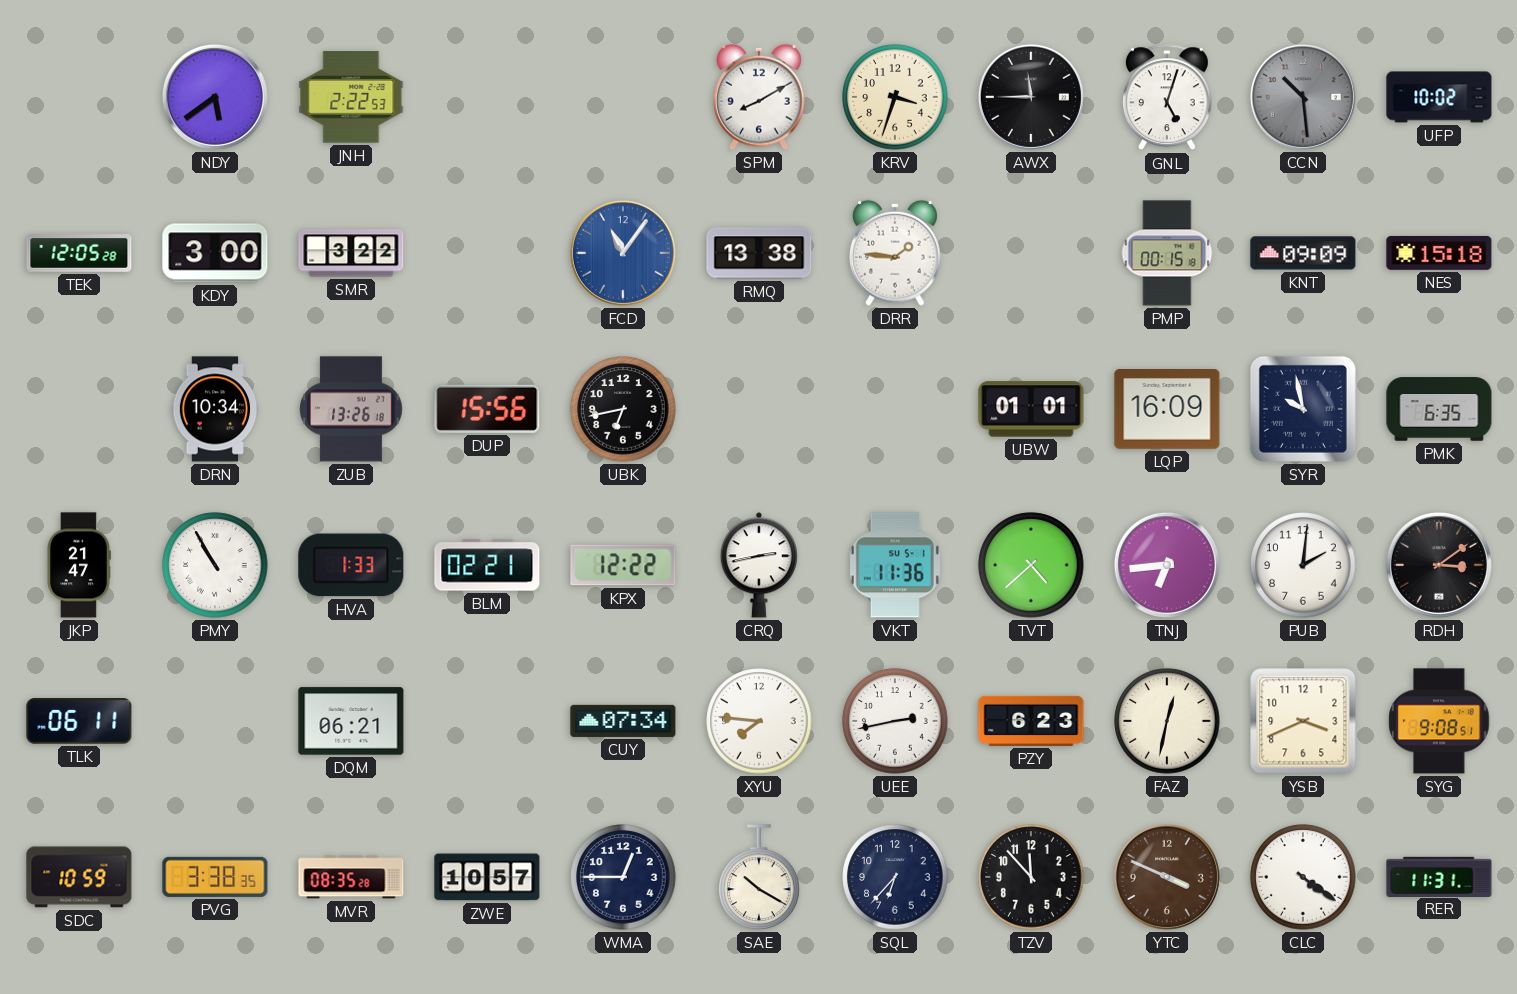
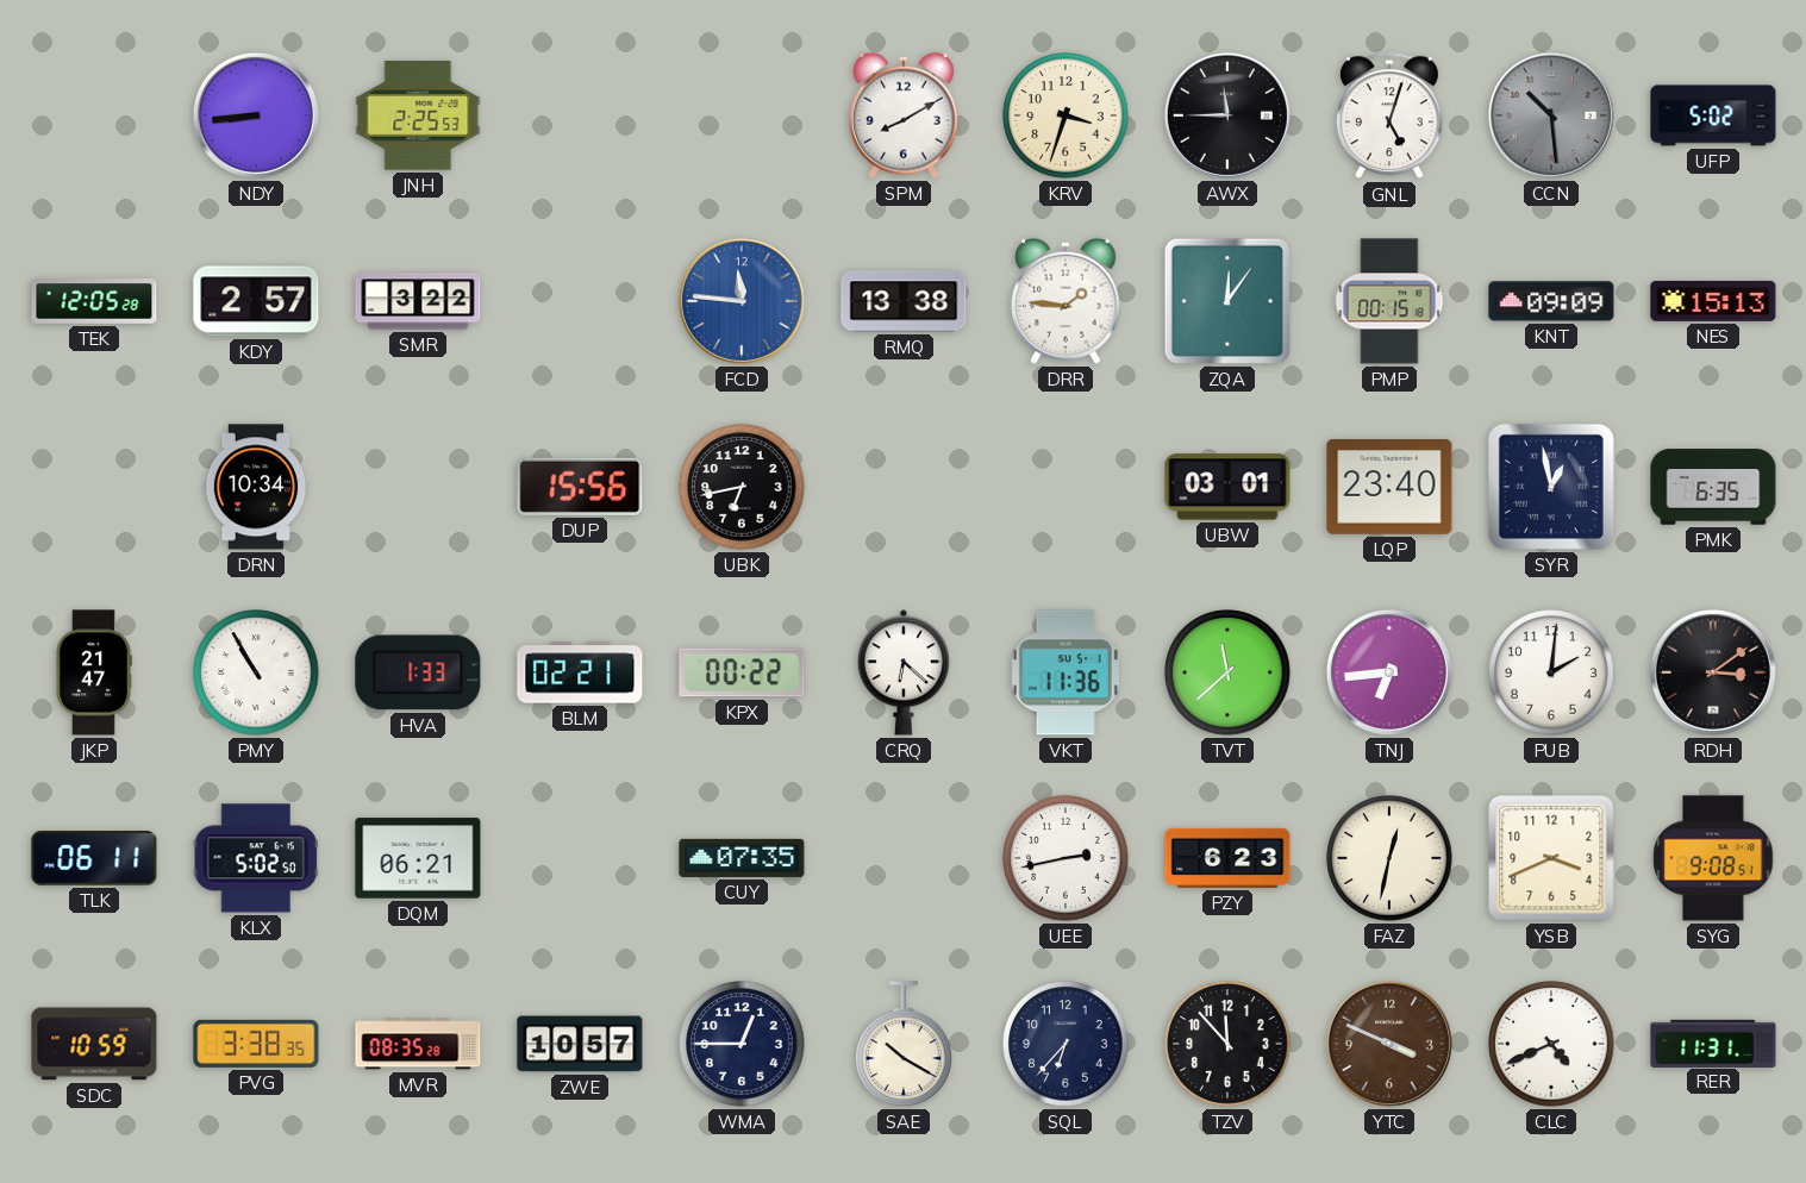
NDY: 5:39 -> 8:44 (256, 115)
JNH: 2:22 -> 2:25 (418, 115)
UFP: 10:02 -> 5:02 (1713, 115)
KDY: 3:00 -> 2:57 (256, 301)
FCD: 11:06 -> 11:46 (742, 301)
ZQA: none -> 12:06 (1227, 301)
NES: 15:18 -> 15:13 (1713, 301)
ZUB: 13:26 -> none (351, 409)
UBW: 01:01 -> 03:01 (1227, 487)
LQP: 16:09 -> 23:40 (1389, 488)
SYR: 9:58 -> 12:58 (1551, 487)
KPX: 12:22 -> 00:22 (742, 672)
CRQ: 2:43 -> 6:22 (902, 672)
TVT: 4:38 -> 11:38 (1227, 672)
KLX: none -> 5:02 (256, 858)
CUY: 07:34 -> 07:35 (742, 858)
XYU: 7:46 -> none (759, 721)
CLC: 4:21 -> 4:41 (1551, 1044)
